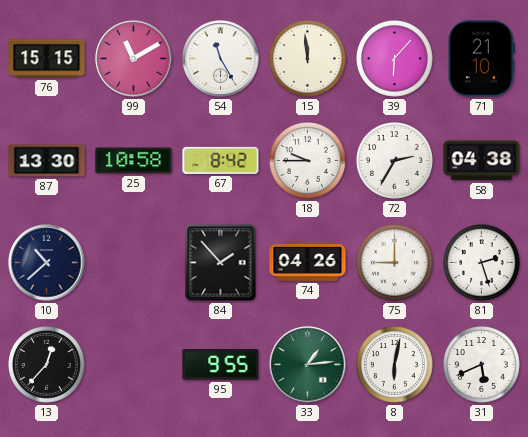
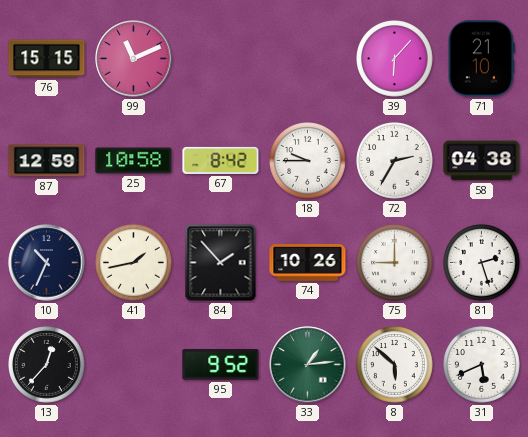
99: 11:10 -> 11:11 (134, 59)
54: 11:25 -> none (221, 59)
15: 11:59 -> none (308, 59)
87: 13:30 -> 12:59 (47, 161)
10: 10:38 -> 10:34 (47, 263)
41: none -> 1:43 (134, 263)
74: 04:26 -> 10:26 (308, 263)
95: 9:55 -> 9:52 (221, 365)
8: 6:02 -> 5:52 (395, 365)
